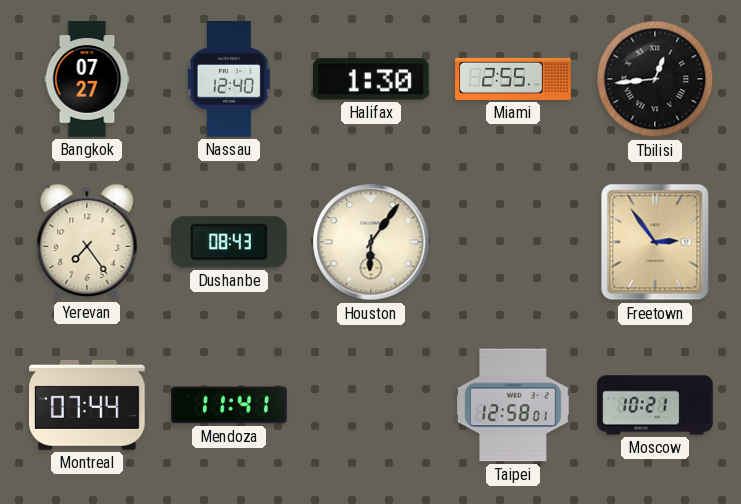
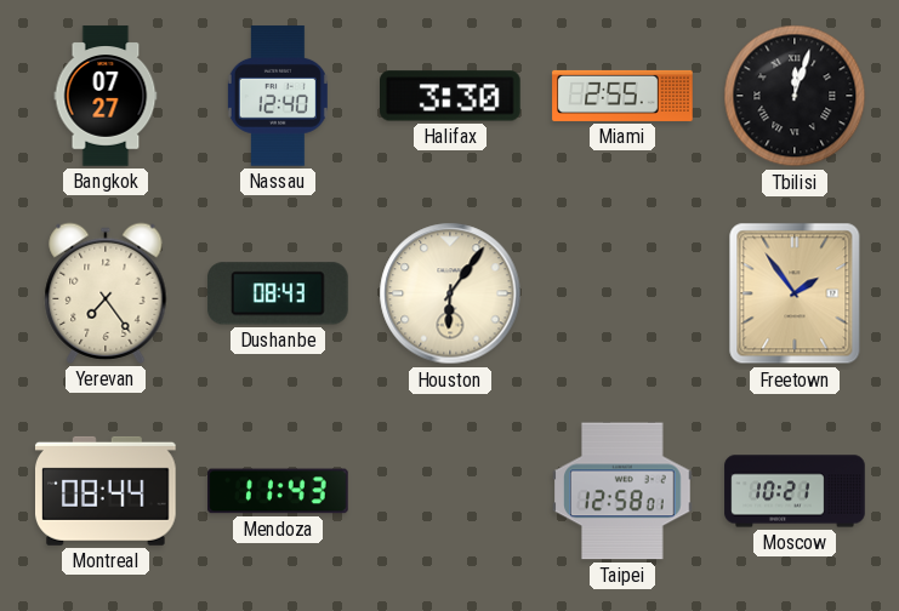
Halifax: 1:30 -> 3:30 (451, 96)
Tbilisi: 12:44 -> 12:03 (795, 96)
Freetown: 2:54 -> 1:54 (795, 293)
Montreal: 07:44 -> 08:44 (107, 491)
Mendoza: 11:41 -> 11:43 (278, 491)
